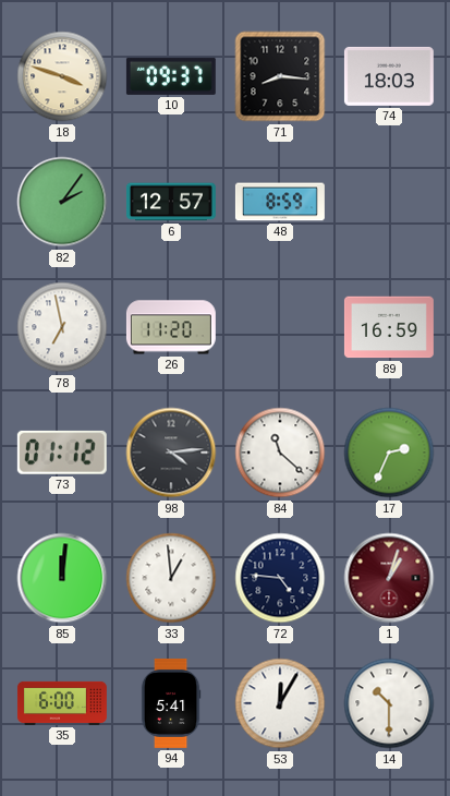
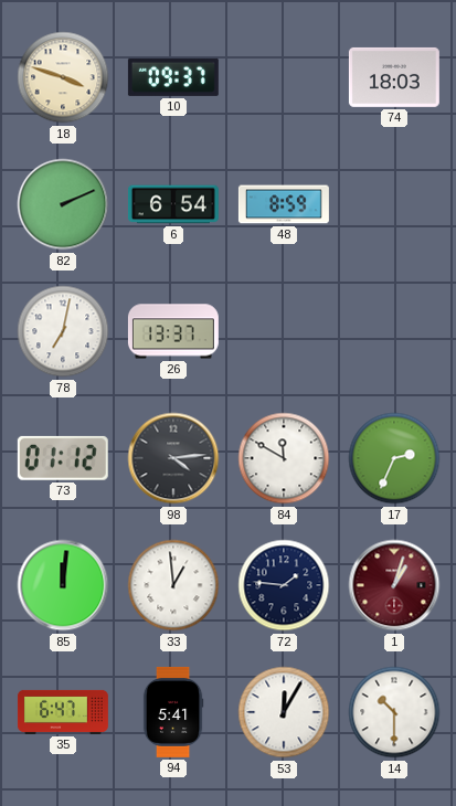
71: 8:16 -> none (280, 76)
82: 2:06 -> 2:11 (63, 204)
6: 12:57 -> 6:54 (173, 204)
78: 6:58 -> 7:02 (63, 331)
26: 11:20 -> 13:37 (173, 331)
89: 16:59 -> none (389, 327)
84: 11:22 -> 11:50 (284, 458)
72: 4:46 -> 1:46 (284, 585)
35: 6:00 -> 6:47 (63, 712)
